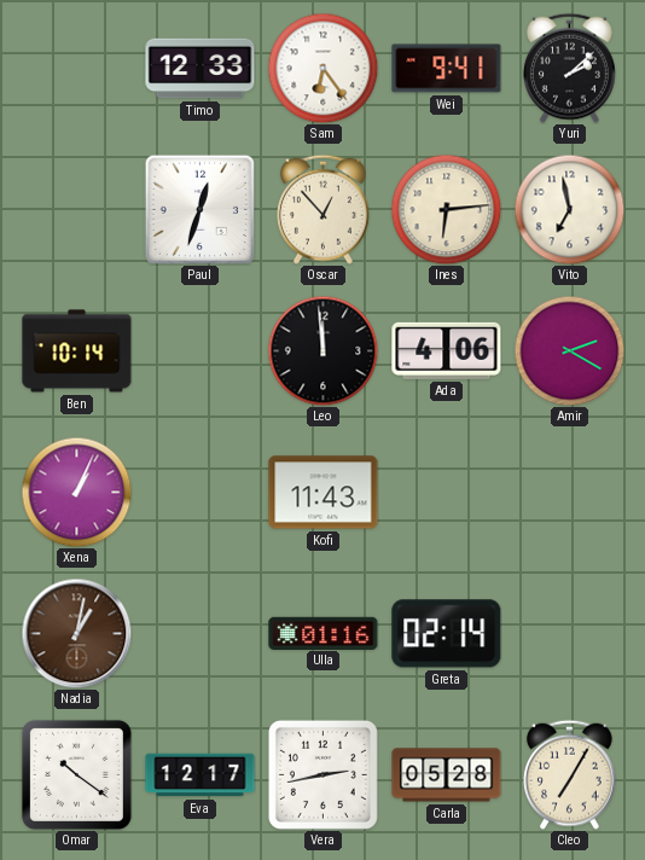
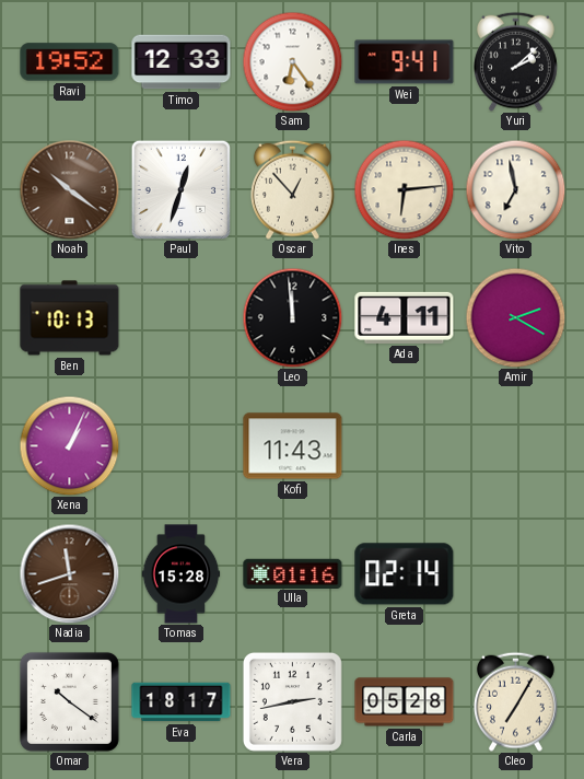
Ravi: none -> 19:52 (70, 62)
Noah: none -> 10:21 (69, 189)
Ben: 10:14 -> 10:13 (70, 318)
Ada: 4:06 -> 4:11 (405, 317)
Nadia: 1:02 -> 11:42 (69, 573)
Tomas: none -> 15:28 (182, 574)
Eva: 12:17 -> 18:17 (182, 702)
